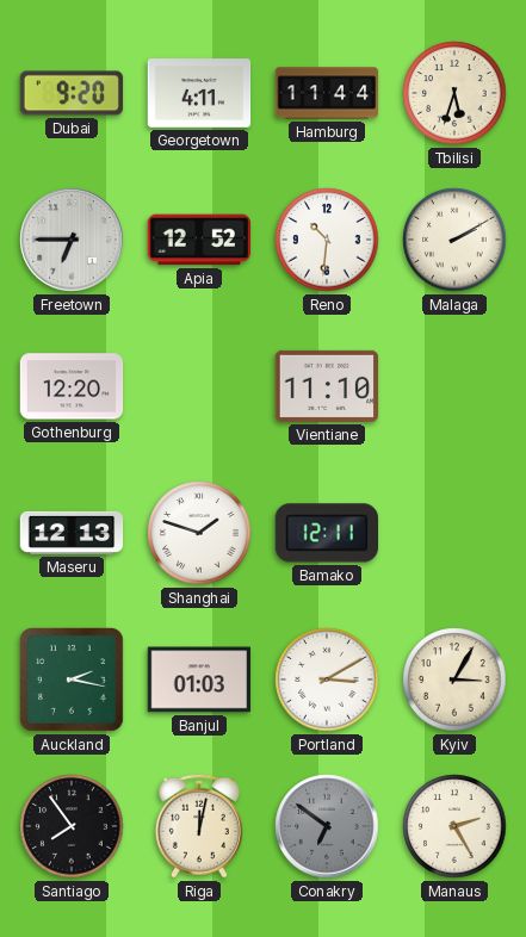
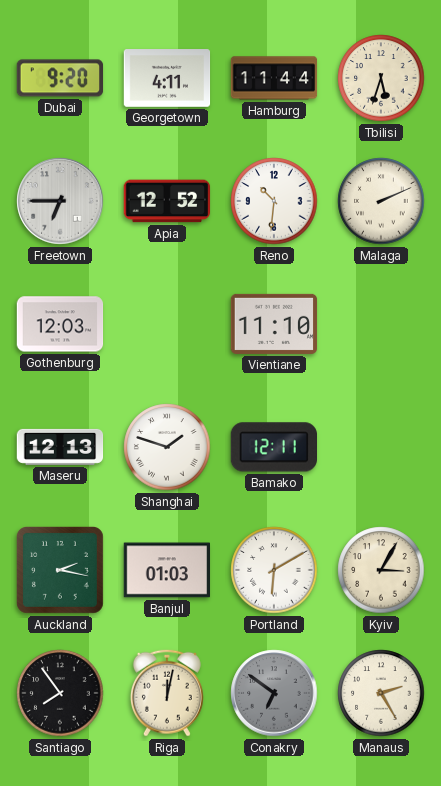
Malaga: 2:10 -> 2:11 (381, 201)
Gothenburg: 12:20 -> 12:03 (60, 324)
Portland: 3:10 -> 6:10 (274, 570)
